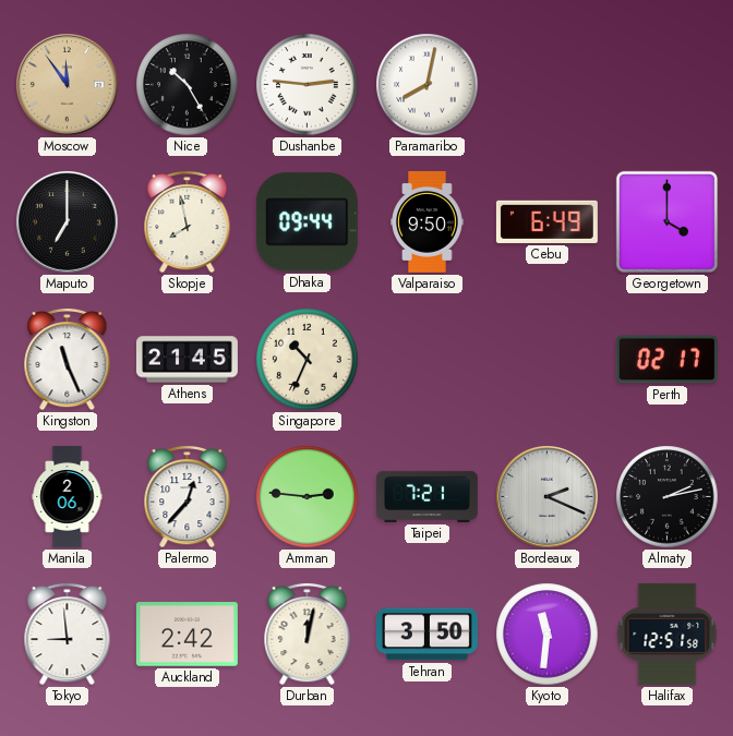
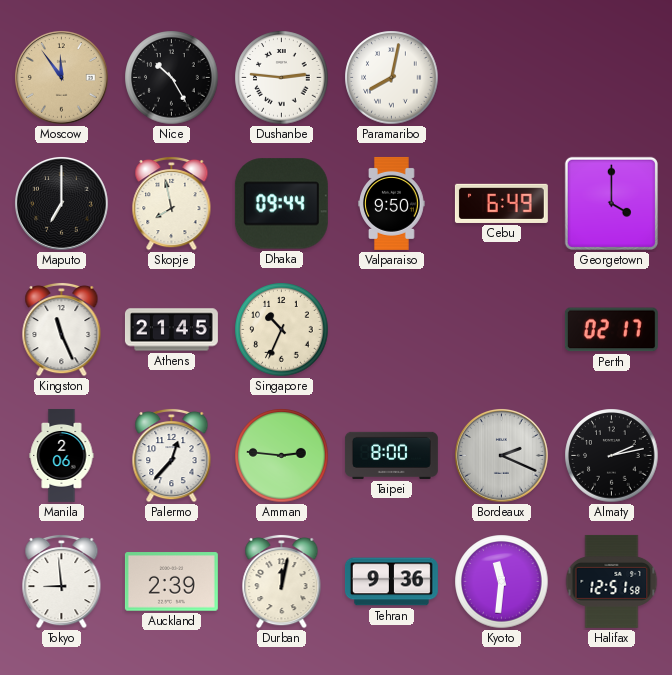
Taipei: 7:21 -> 8:00 (391, 455)
Auckland: 2:42 -> 2:39 (171, 582)
Tehran: 3:50 -> 9:36 (391, 582)
